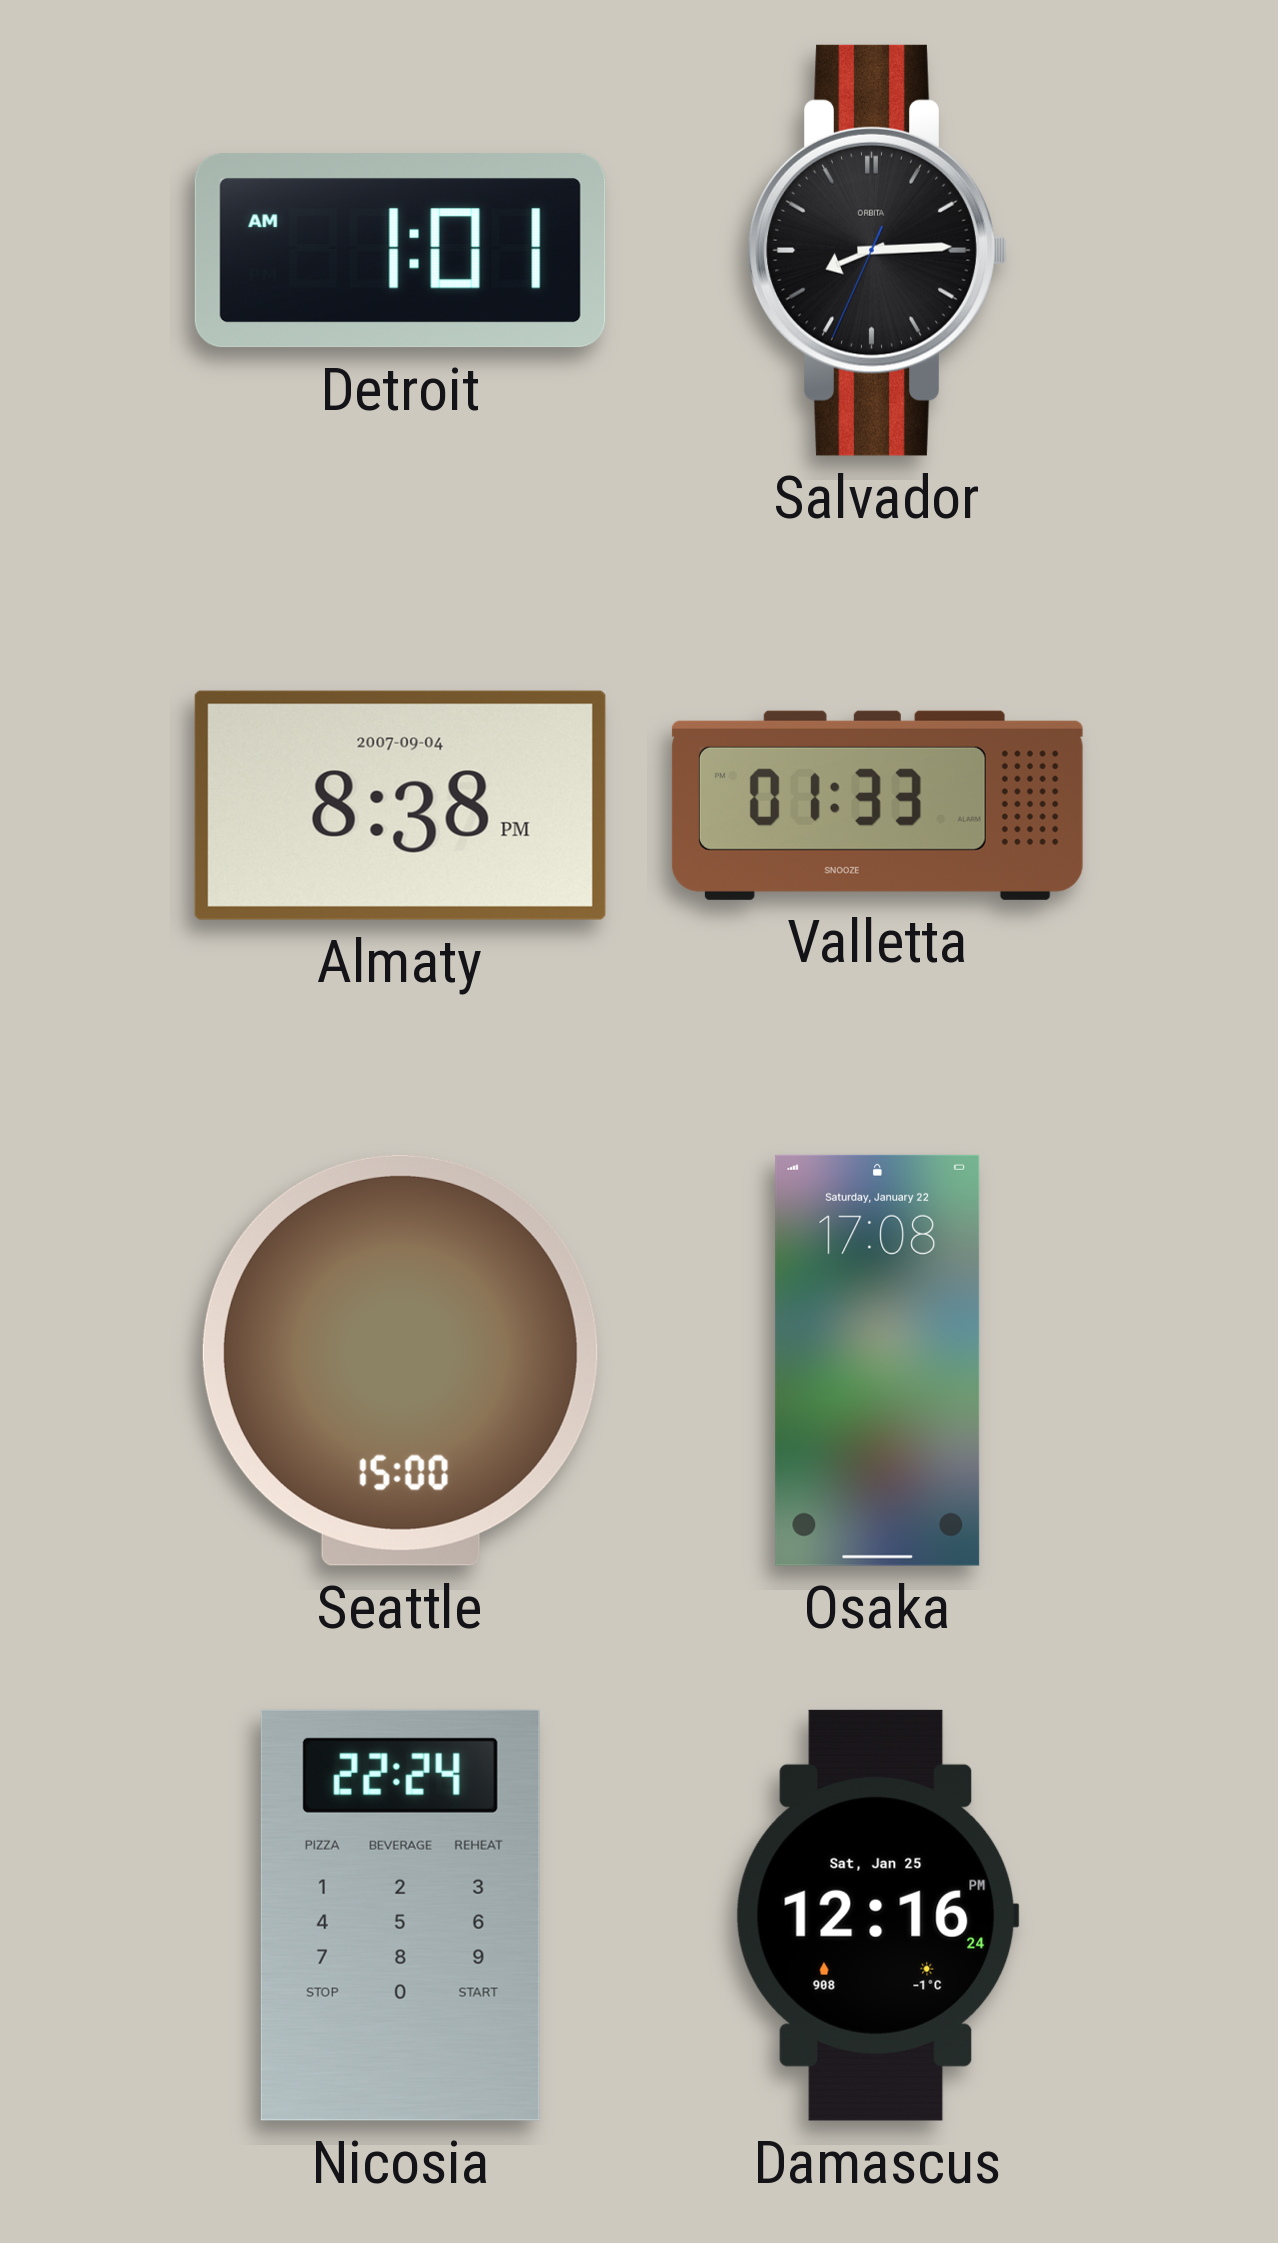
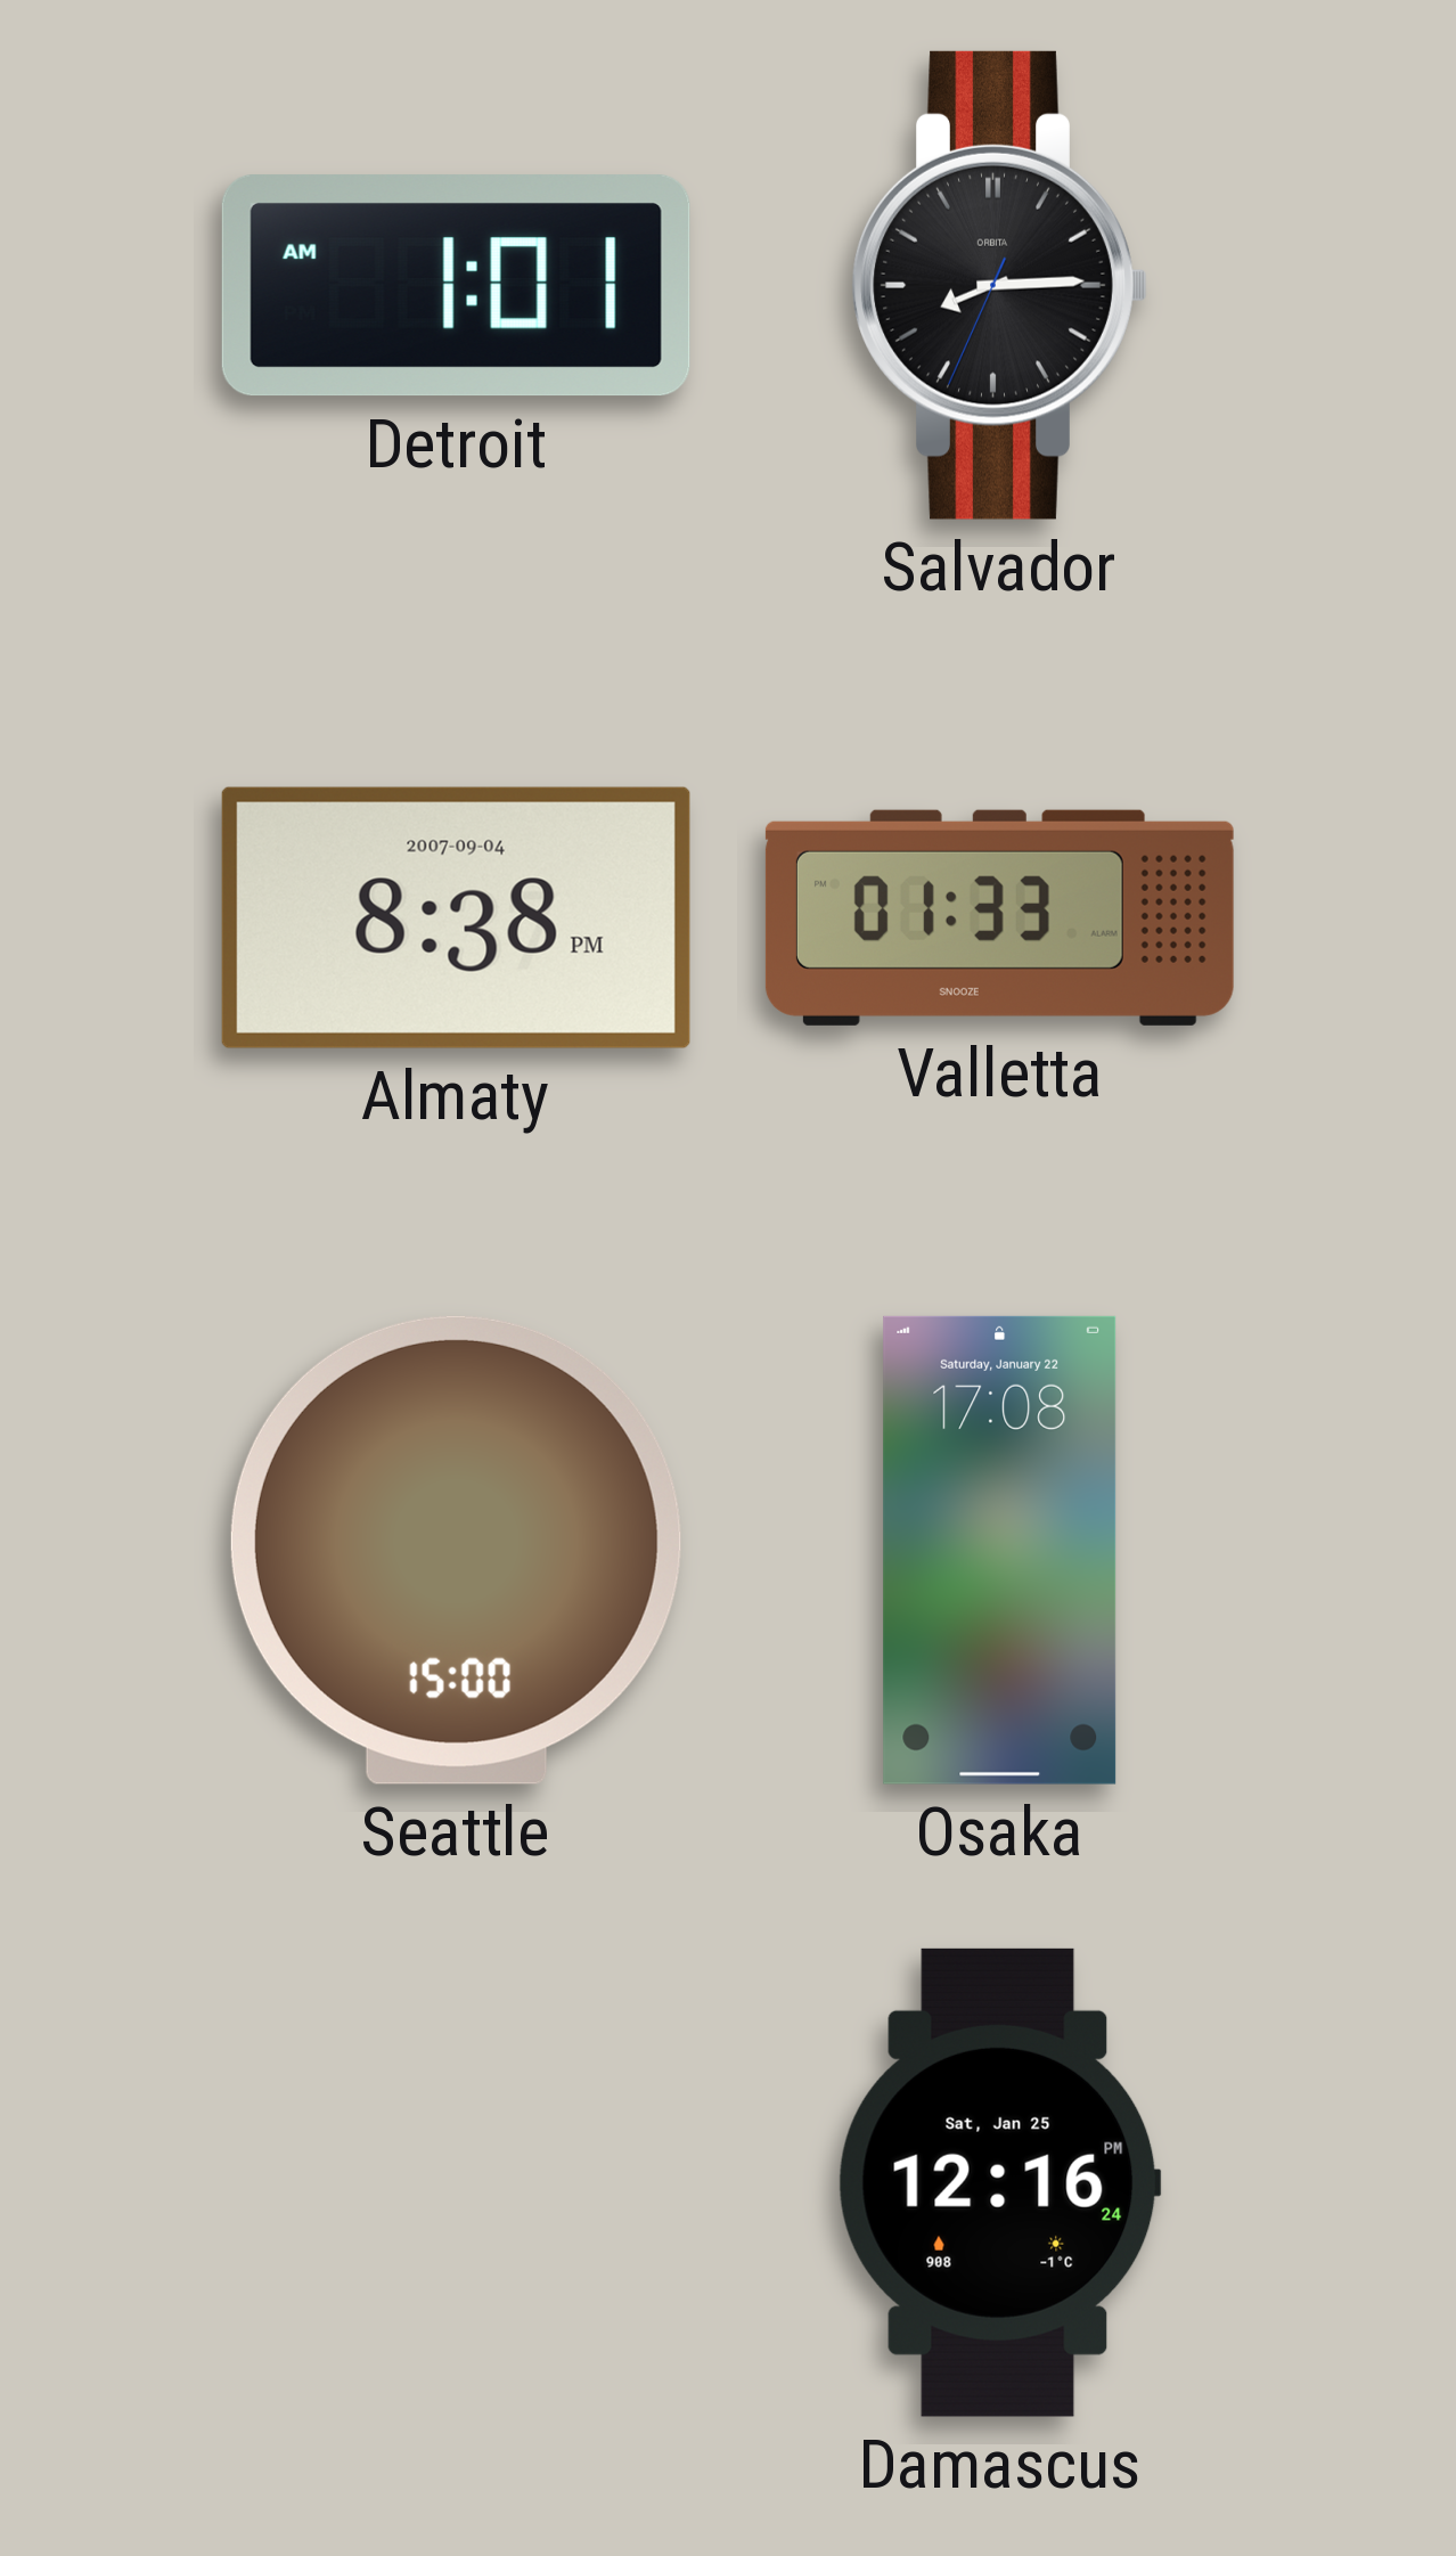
Nicosia: 22:24 -> none (400, 1915)
